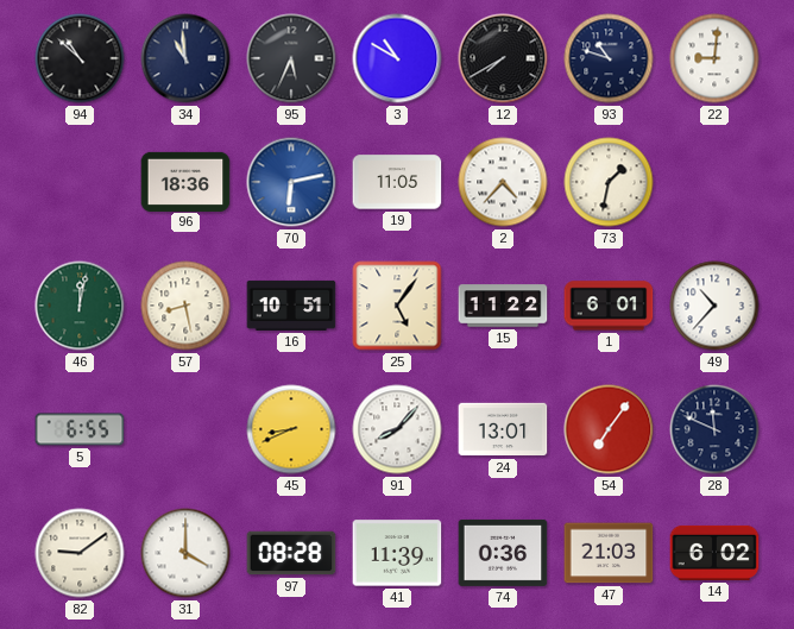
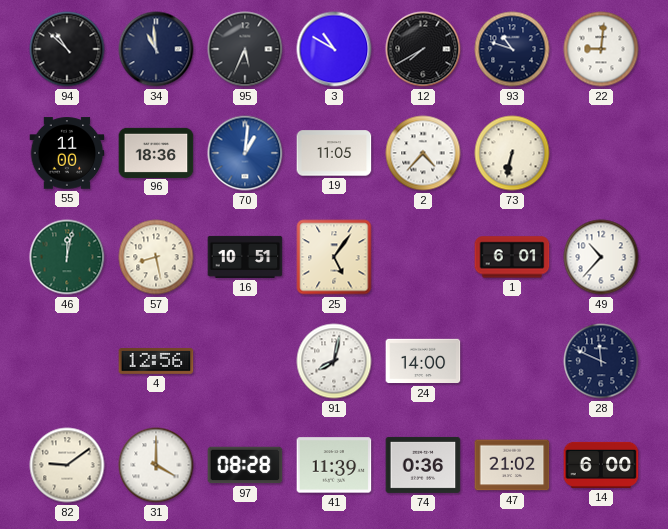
55: none -> 11:00 (67, 153)
70: 6:13 -> 1:01 (245, 153)
73: 1:32 -> 6:32 (512, 153)
15: 11:22 -> none (503, 306)
5: 6:55 -> none (80, 429)
4: none -> 12:56 (156, 362)
45: 8:41 -> none (291, 429)
91: 8:07 -> 8:02 (334, 361)
24: 13:01 -> 14:00 (423, 361)
54: 7:06 -> none (609, 429)
47: 21:03 -> 21:02 (512, 465)
14: 6:02 -> 6:00 (601, 465)
